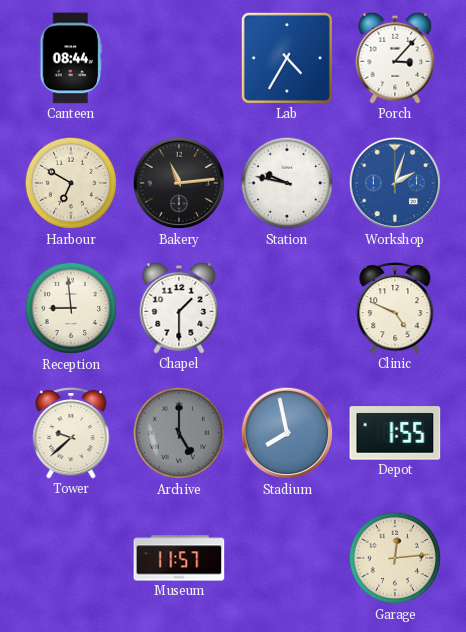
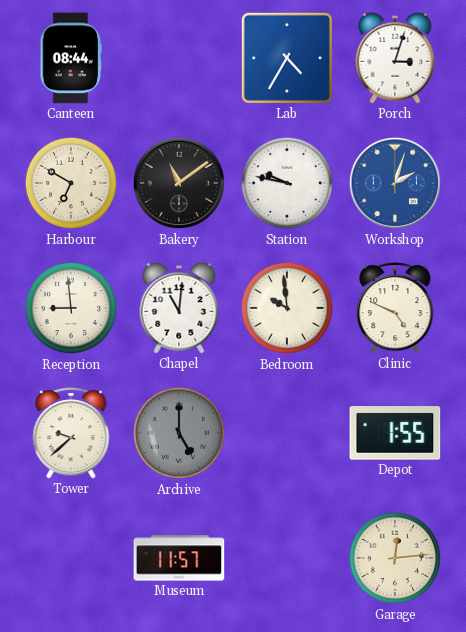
Porch: 3:07 -> 3:03 (395, 58)
Bakery: 11:14 -> 11:09 (179, 183)
Chapel: 1:30 -> 11:01 (179, 308)
Bedroom: none -> 9:59 (287, 308)
Stadium: 7:58 -> none (287, 433)
